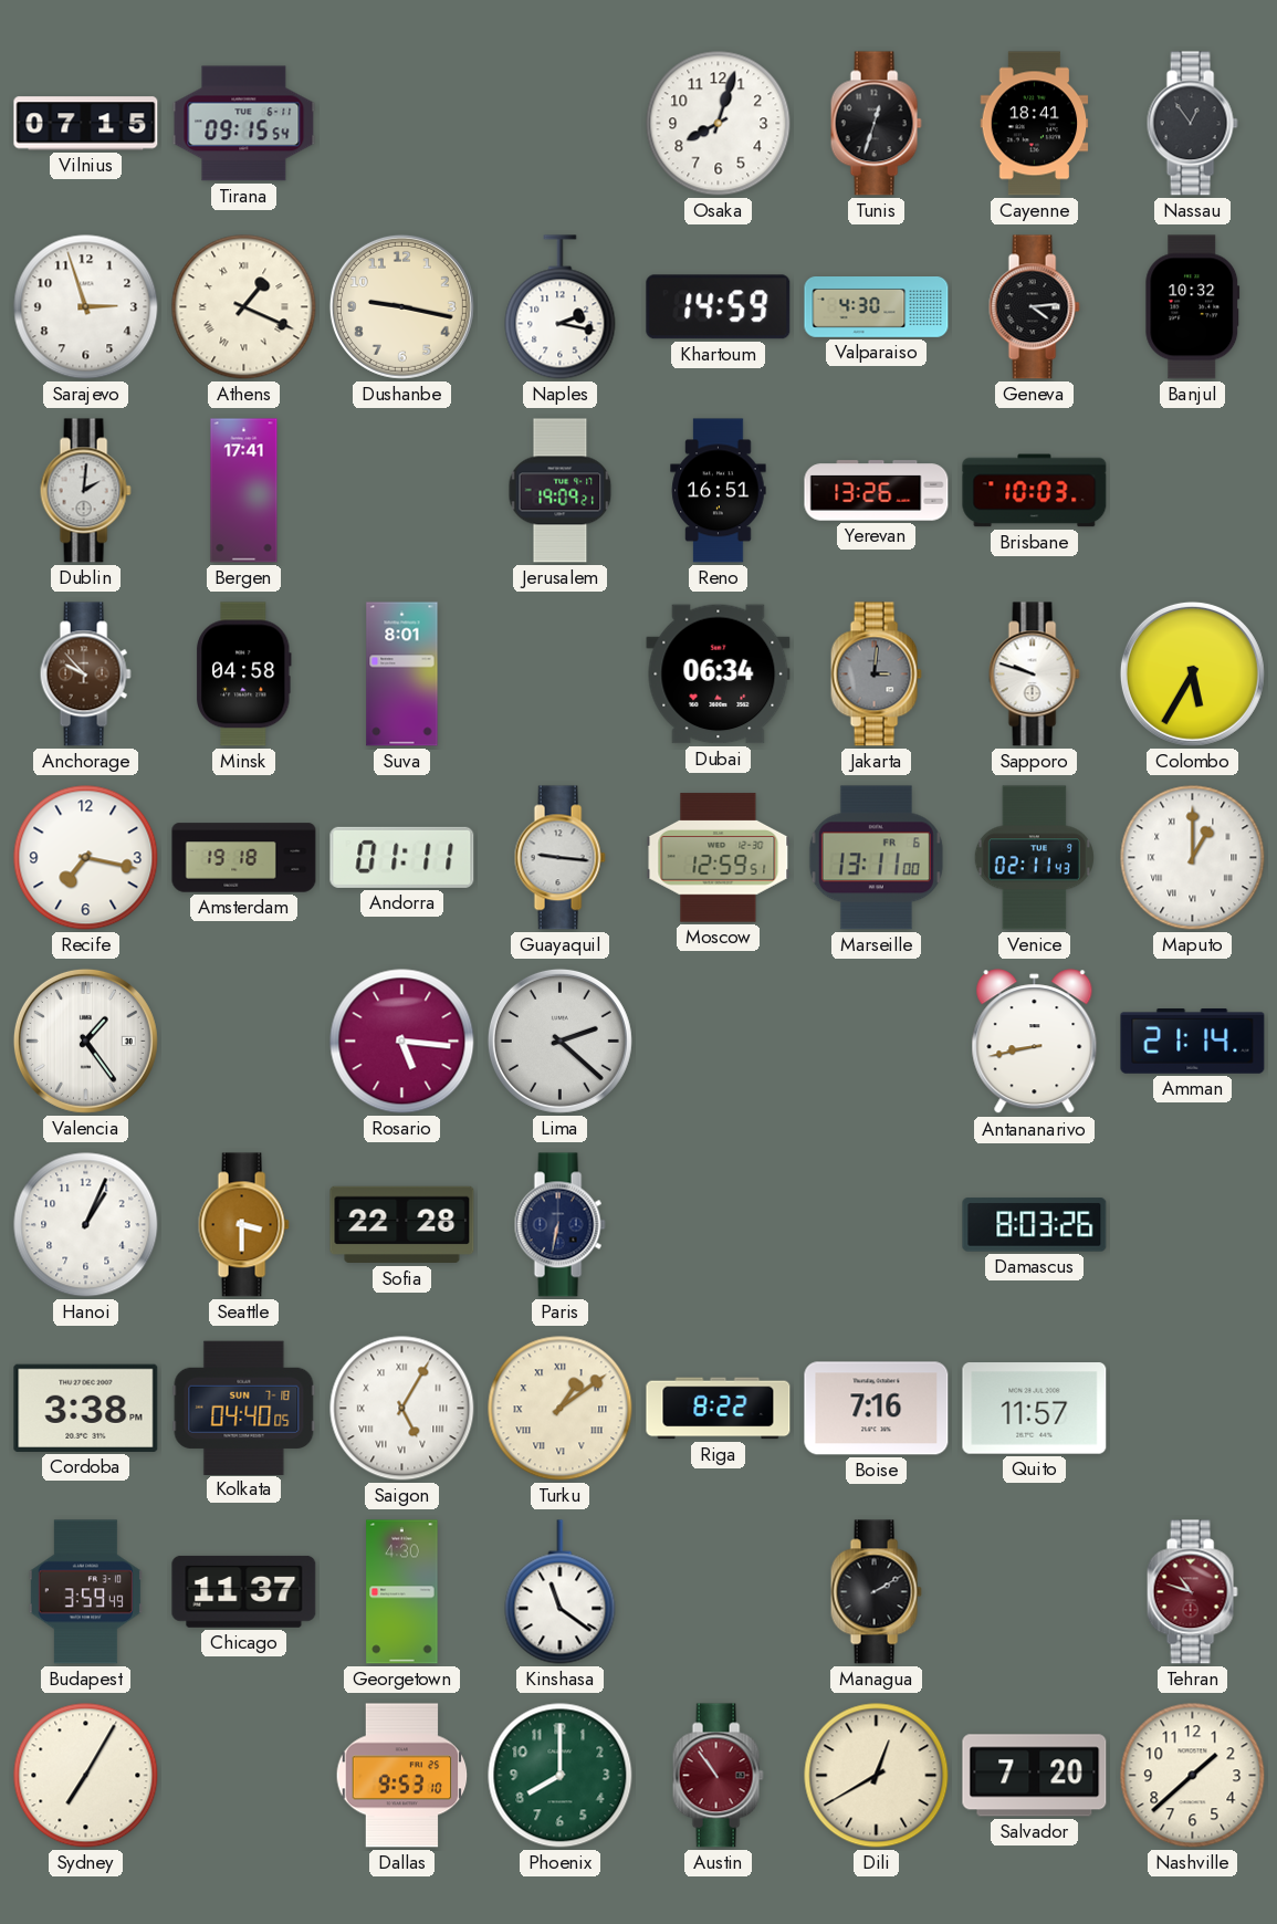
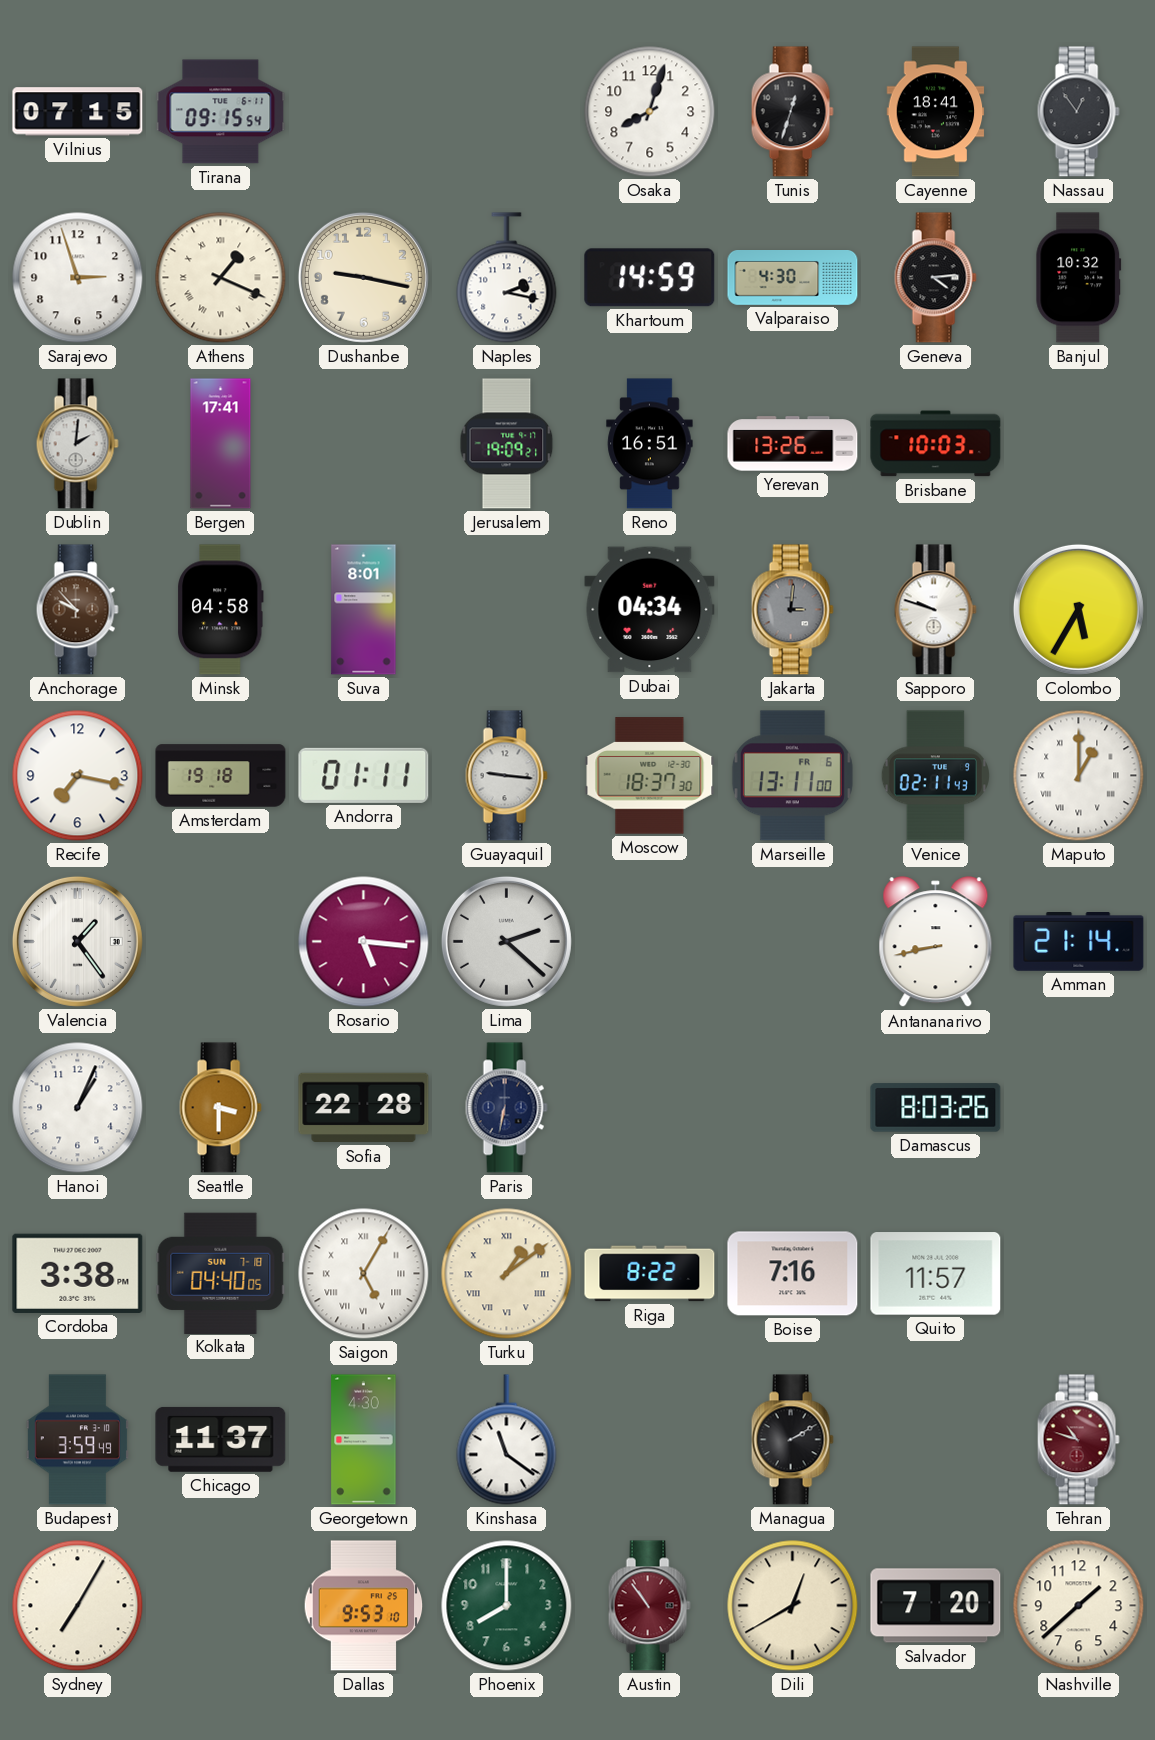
Dubai: 06:34 -> 04:34 (650, 610)
Moscow: 12:59 -> 18:37 (650, 776)
